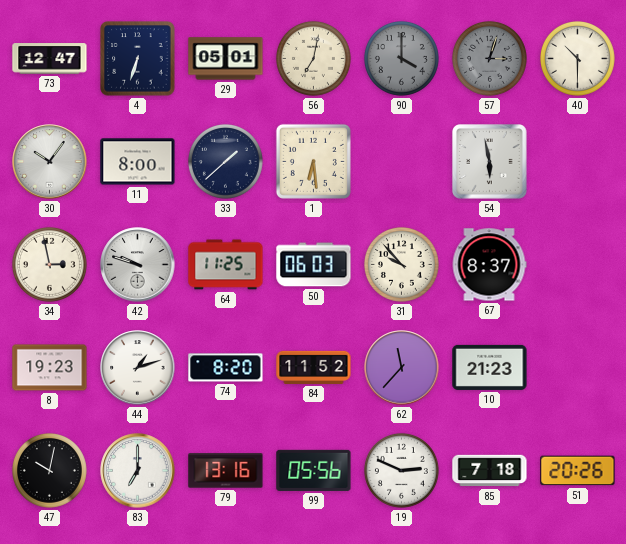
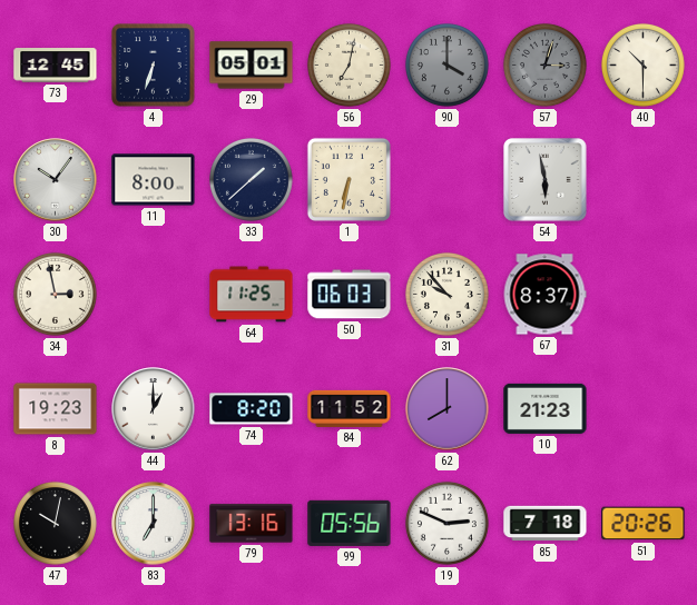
73: 12:47 -> 12:45 (56, 66)
1: 6:29 -> 6:32 (348, 179)
42: 9:48 -> none (138, 265)
44: 1:12 -> 1:00 (154, 409)
62: 11:37 -> 8:00 (448, 409)
